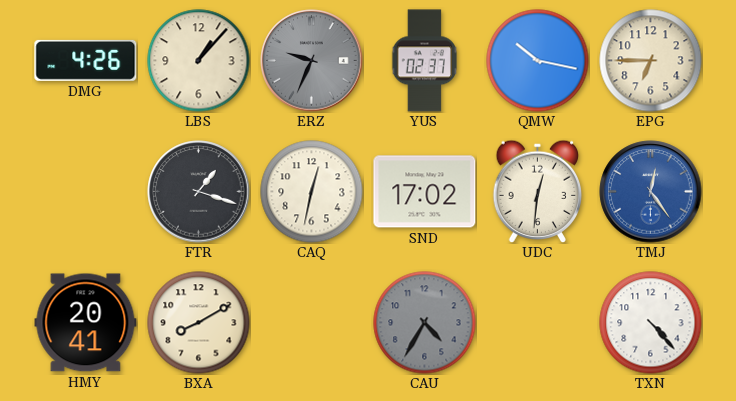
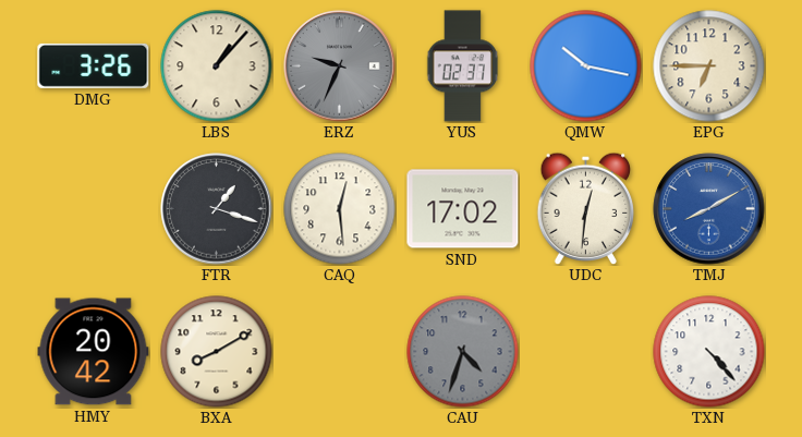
DMG: 4:26 -> 3:26 (94, 65)
CAQ: 12:32 -> 12:29 (340, 209)
TMJ: 12:24 -> 8:10 (709, 209)
HMY: 20:41 -> 20:42 (94, 352)
CAU: 4:35 -> 4:33 (463, 352)
